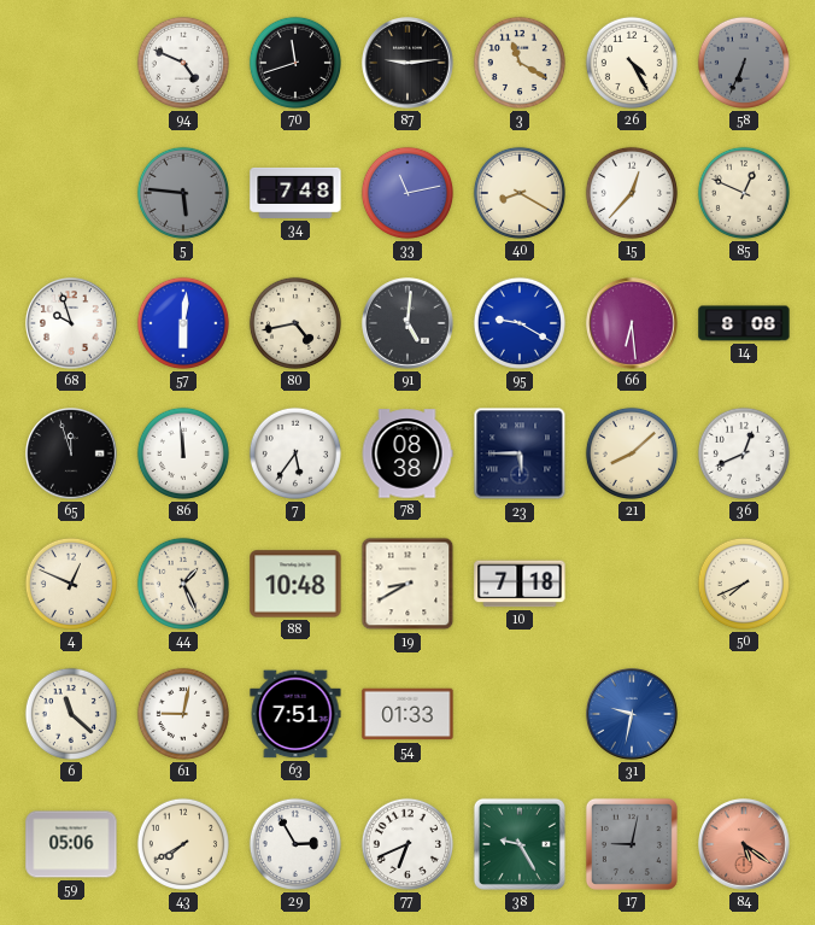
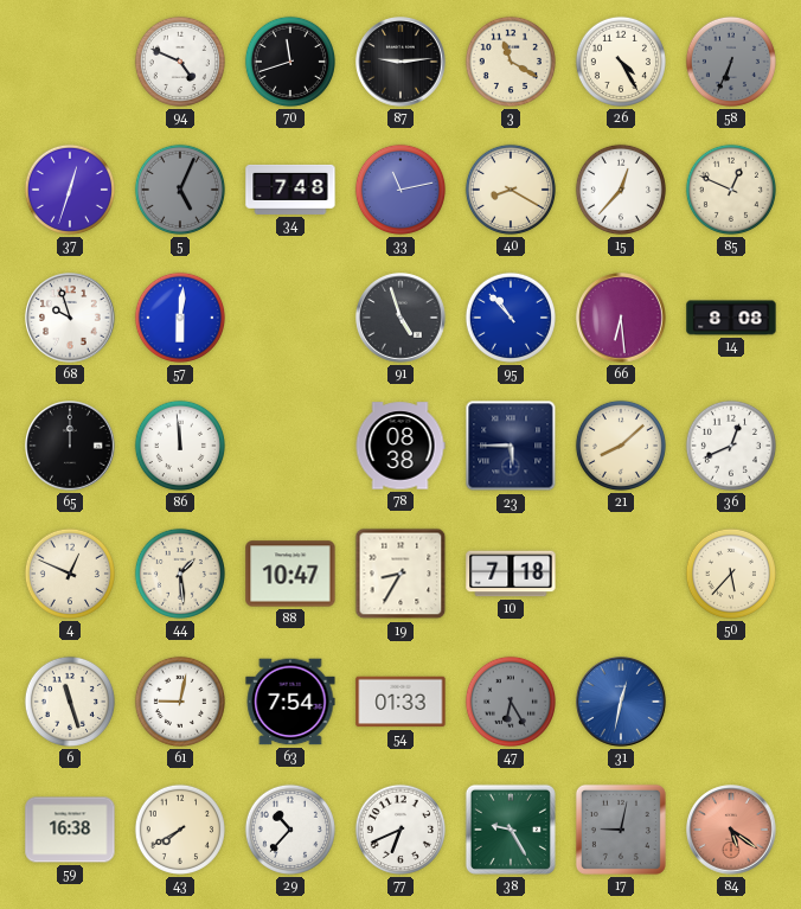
37: none -> 12:33 (70, 190)
5: 5:46 -> 5:04 (180, 190)
80: 4:43 -> none (295, 323)
91: 5:01 -> 4:57 (400, 319)
95: 9:20 -> 10:53 (511, 318)
65: 11:57 -> 12:00 (70, 447)
7: 5:36 -> none (295, 453)
44: 1:26 -> 1:29 (180, 574)
88: 10:48 -> 10:47 (290, 574)
19: 8:40 -> 8:35 (400, 574)
50: 7:41 -> 5:37 (731, 574)
6: 11:22 -> 11:27 (70, 702)
63: 7:51 -> 7:54 (290, 702)
47: none -> 6:25 (511, 702)
31: 9:32 -> 12:32 (621, 703)
59: 05:06 -> 16:38 (70, 830)
29: 2:55 -> 10:37 (290, 830)
